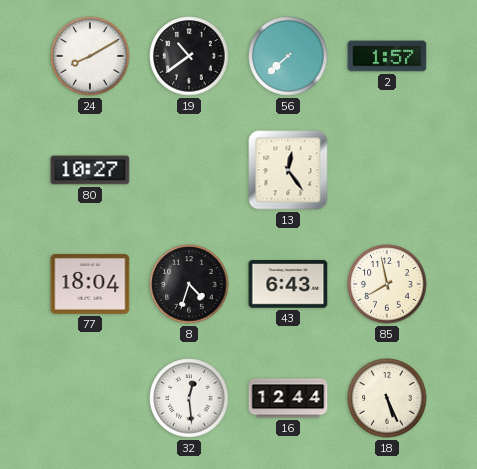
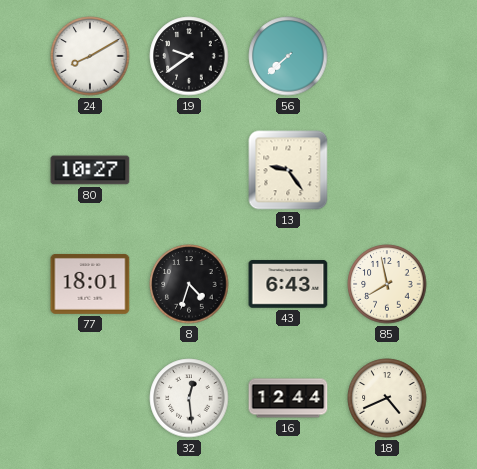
19: 10:39 -> 9:39 (189, 56)
2: 1:57 -> none (387, 56)
13: 12:24 -> 9:24 (288, 170)
77: 18:04 -> 18:01 (90, 284)
18: 5:26 -> 4:41 (387, 398)
